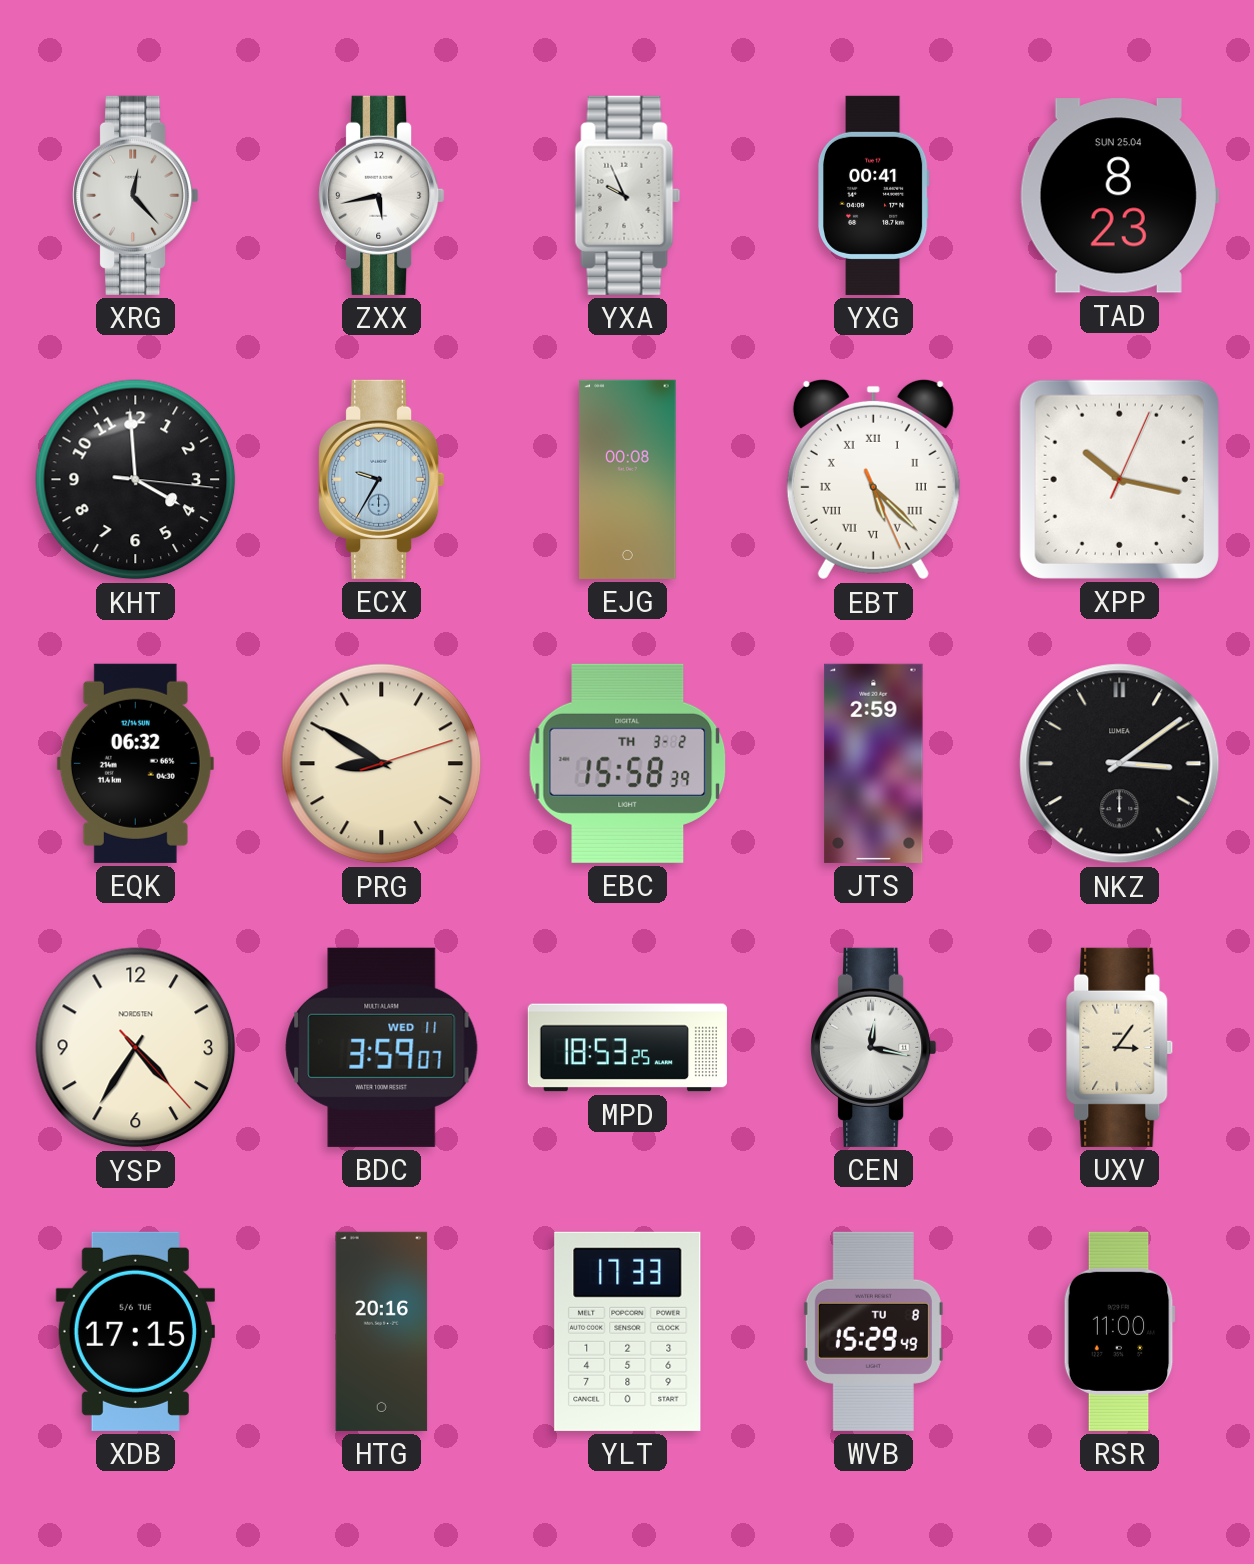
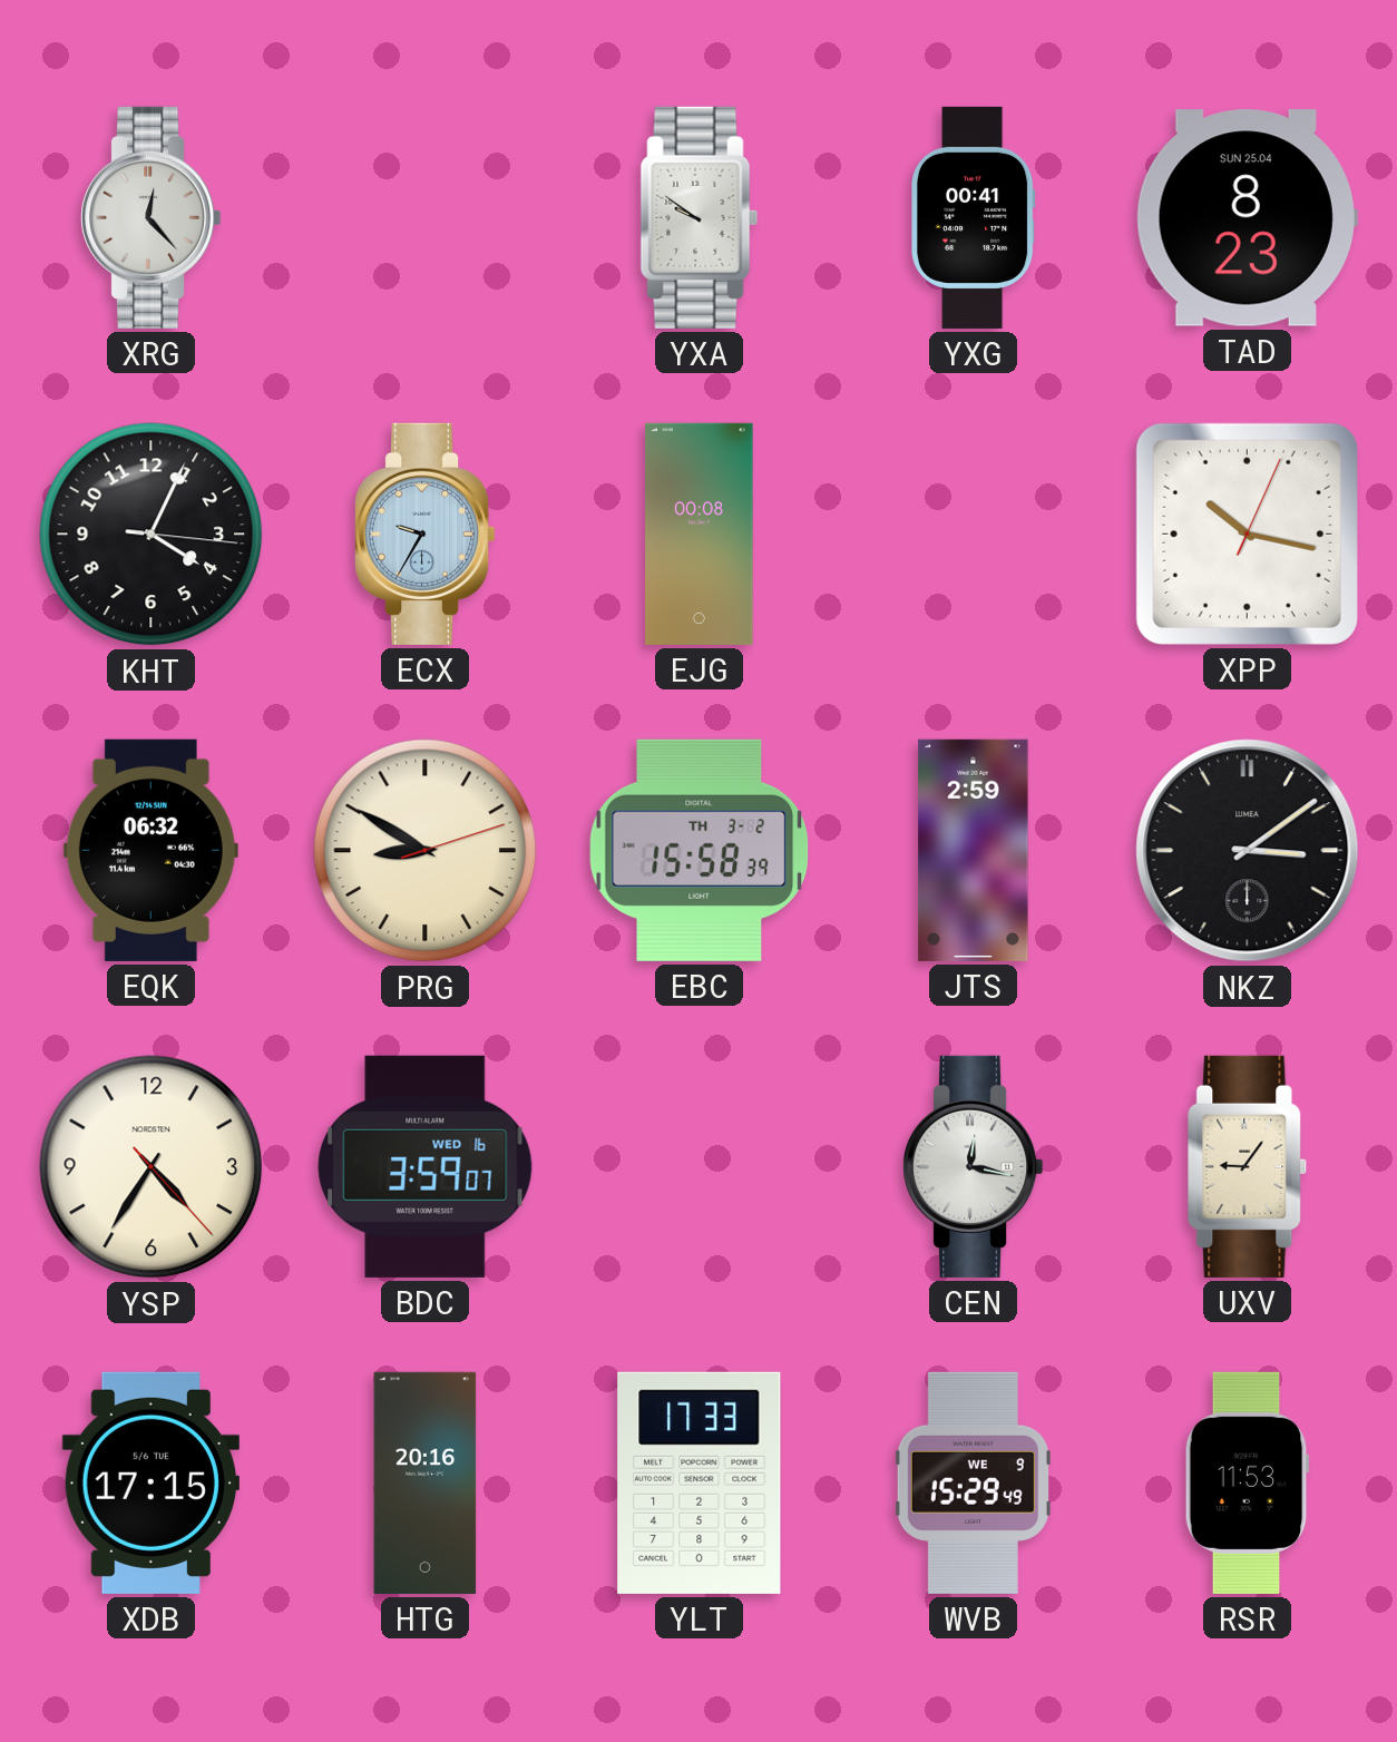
ZXX: 5:43 -> none (382, 195)
YXA: 9:56 -> 9:51 (700, 217)
KHT: 3:59 -> 4:04 (152, 535)
EBT: 5:22 -> none (873, 479)
BDC date: WED 11 -> WED 16 (426, 1166)
MPD: 18:53 -> none (627, 1048)
UXV: 3:06 -> 9:06 (1248, 1166)
WVB date: TU 8 -> WE 9 (973, 1482)
RSR: 11:00 -> 11:53 (1247, 1482)
